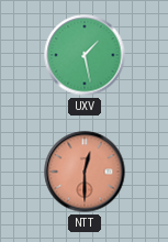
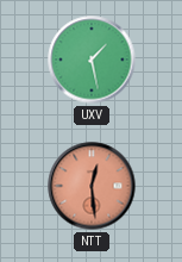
NTT: 12:30 -> 12:29 (92, 186)
